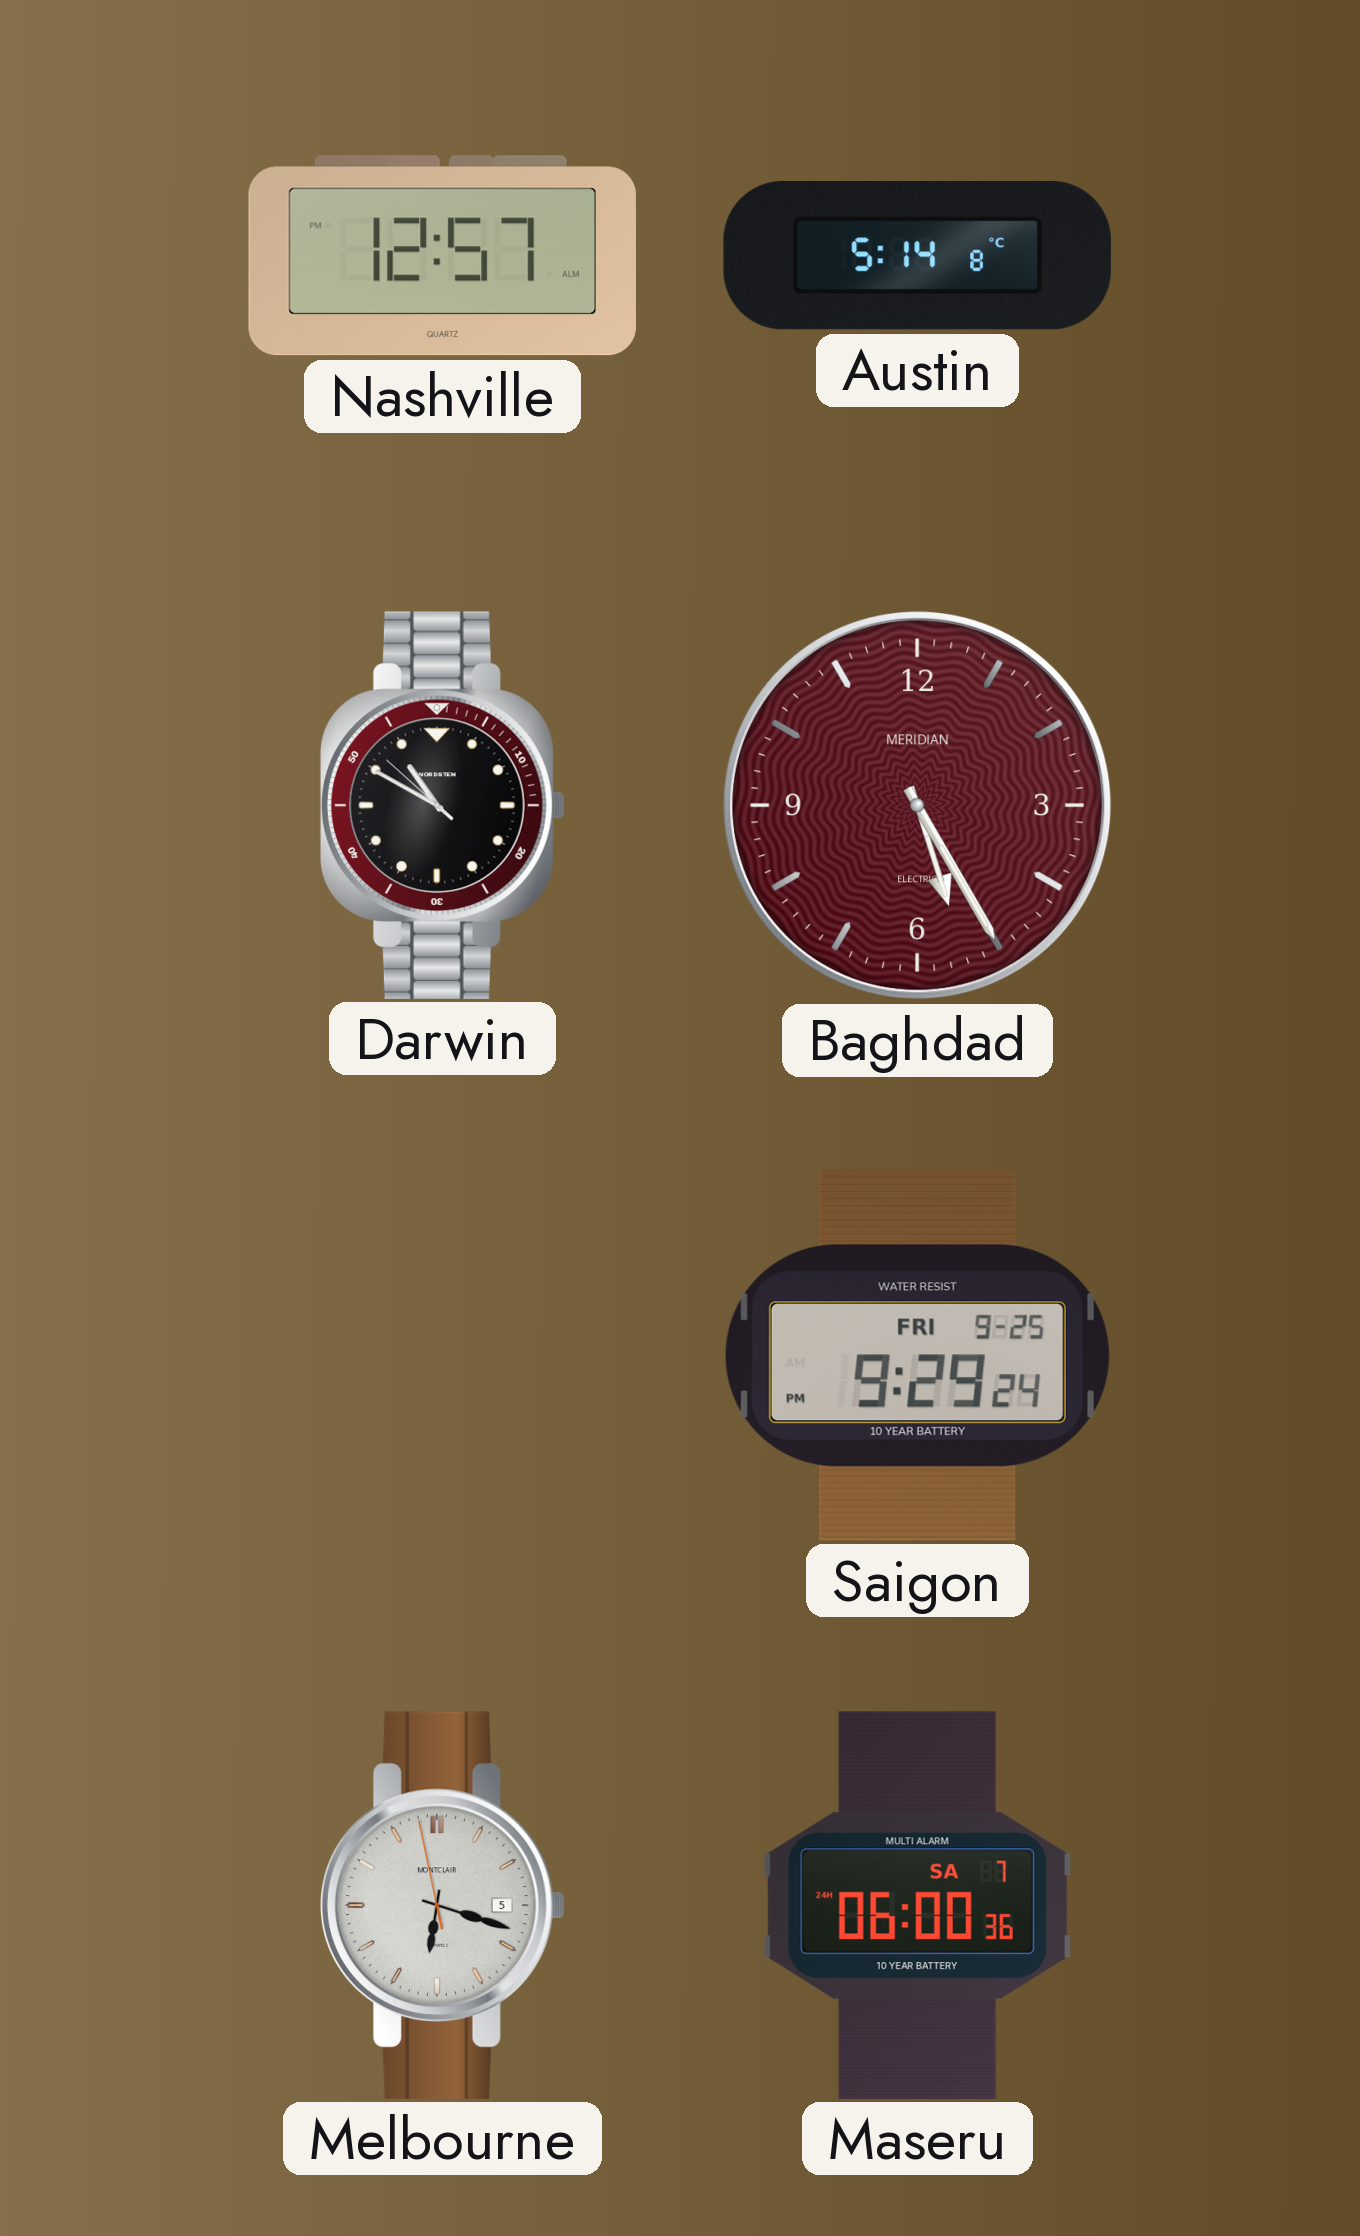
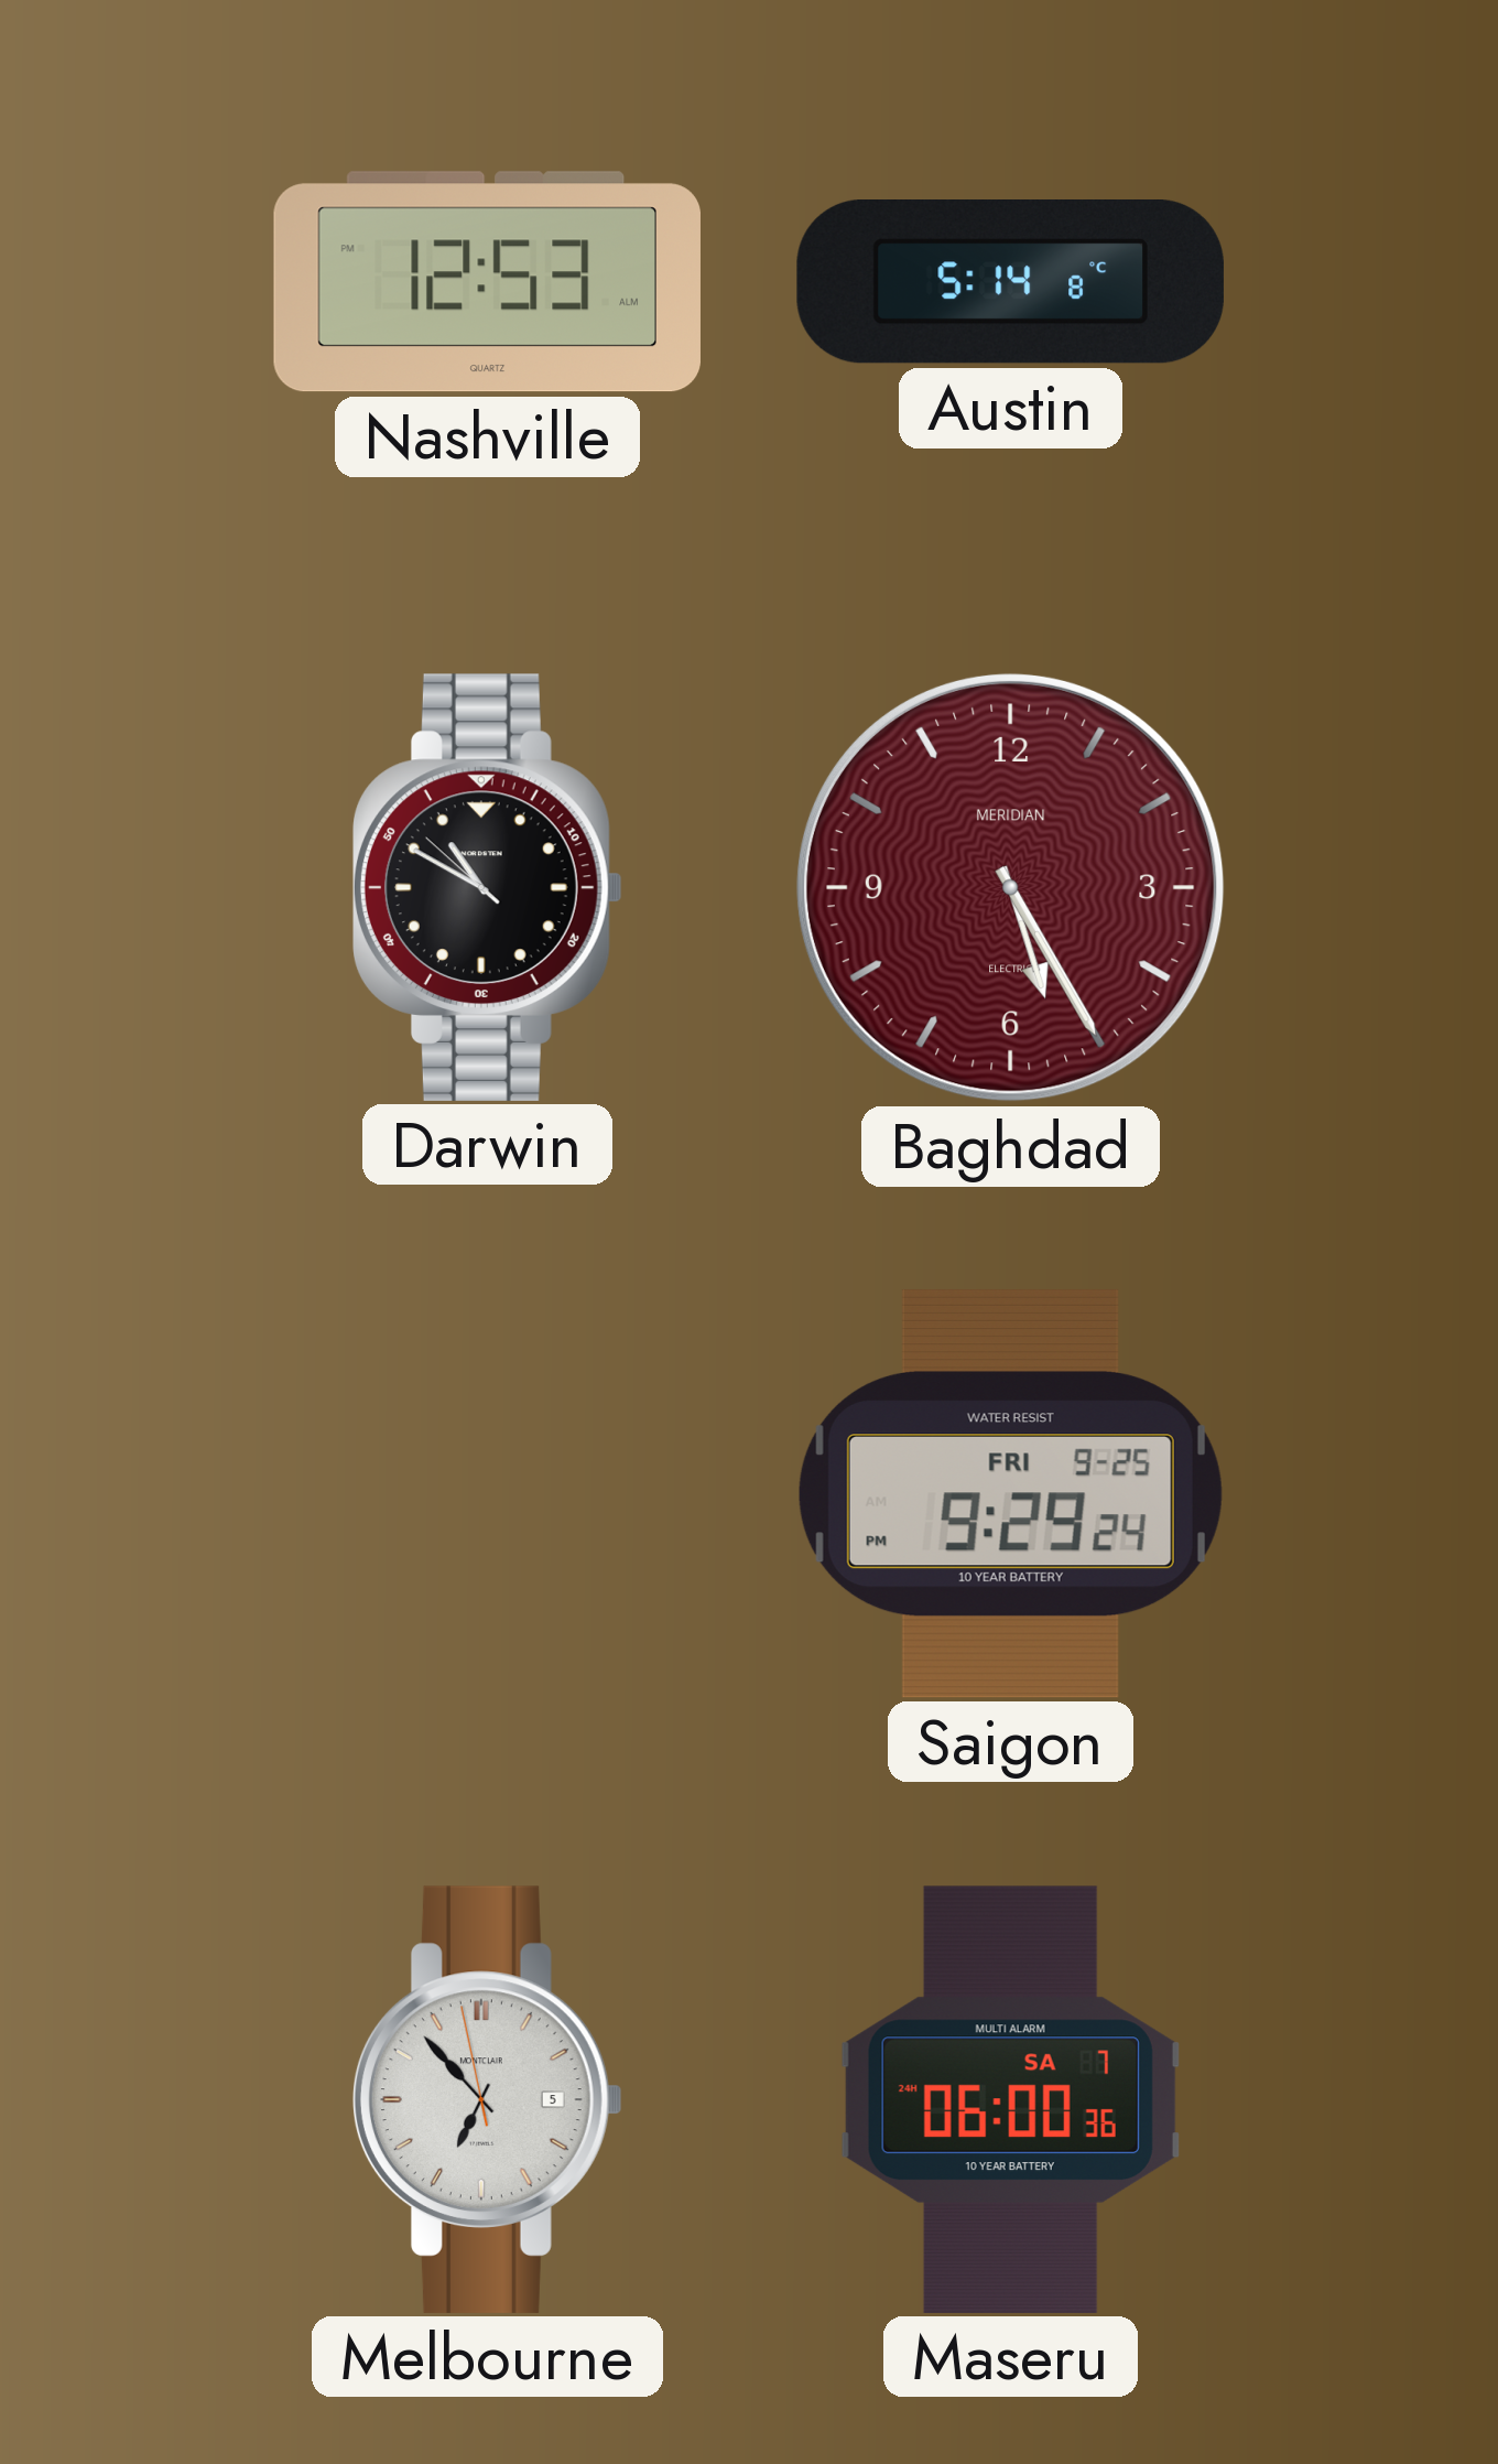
Nashville: 12:57 -> 12:53 (487, 282)
Melbourne: 6:17 -> 6:52 (487, 2099)
